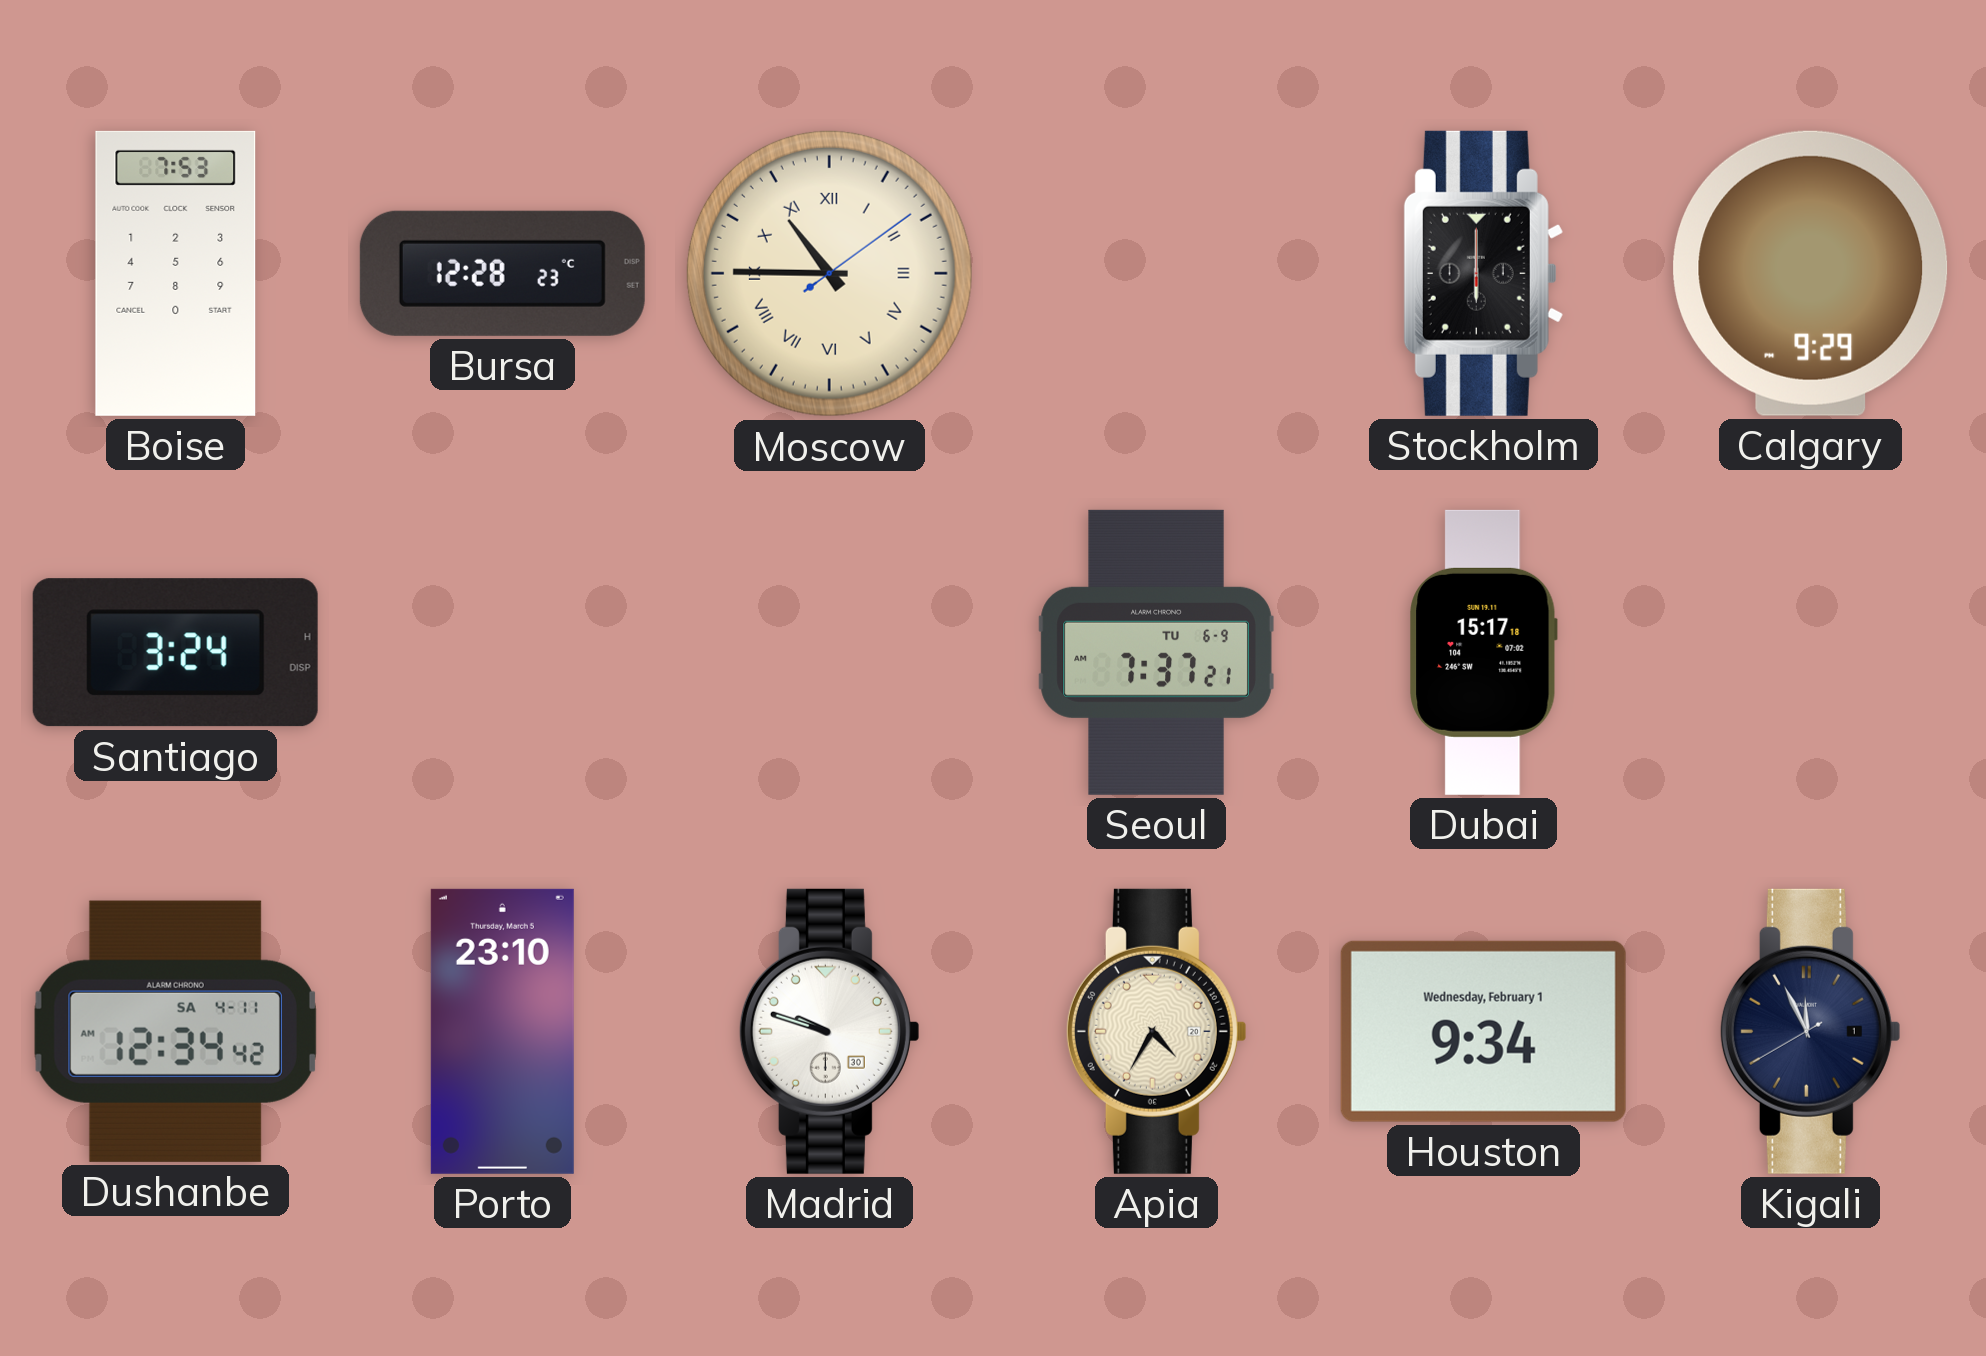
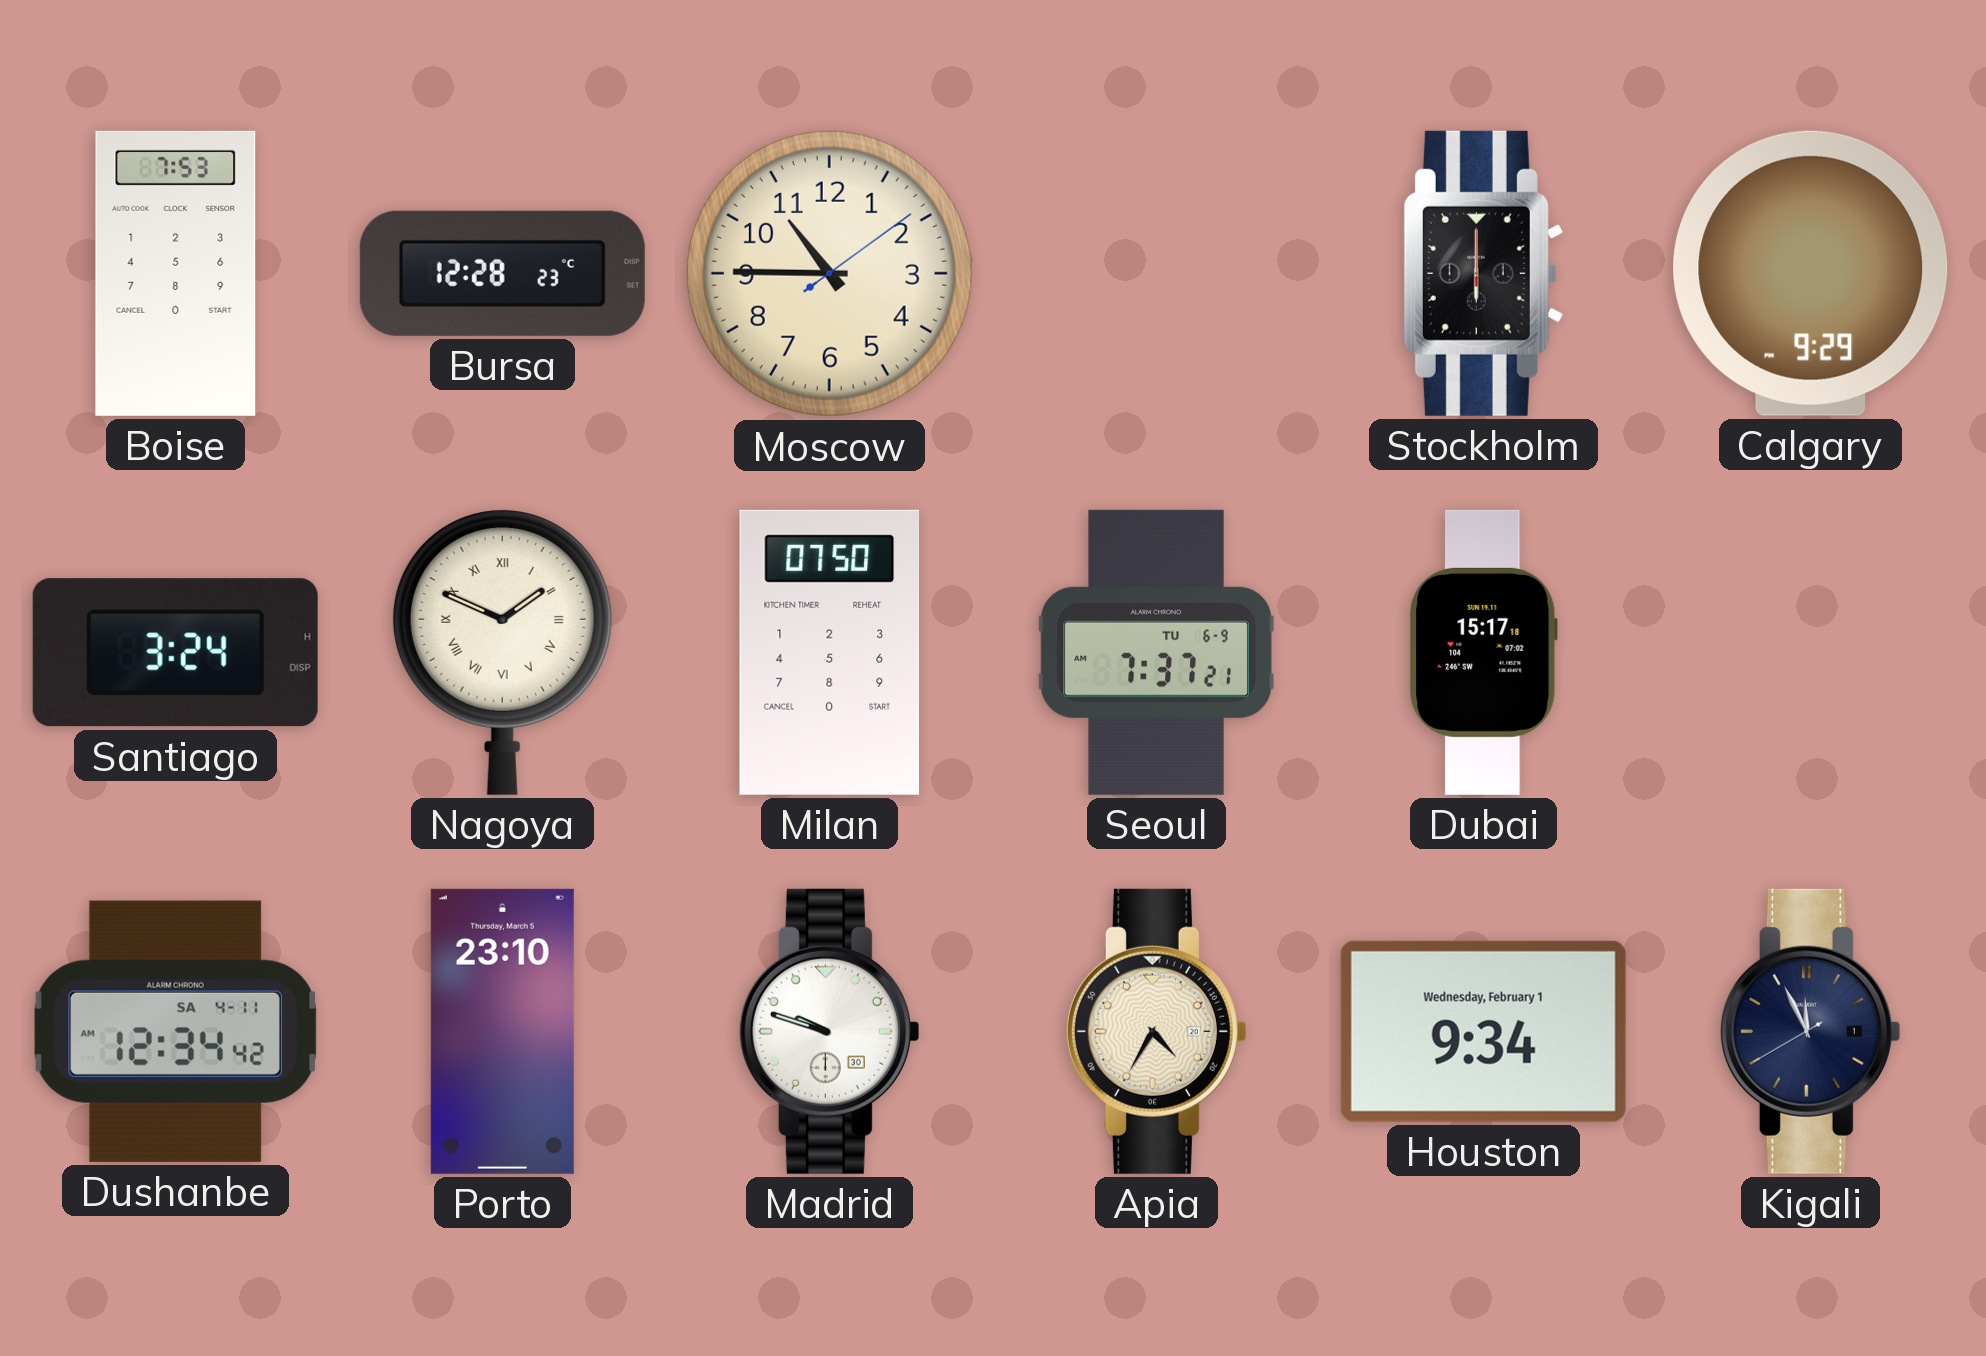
Moscow numerals: Roman -> Arabic (829, 273)
Nagoya: none -> 1:49 (502, 653)
Milan: none -> 07:50 (830, 652)
